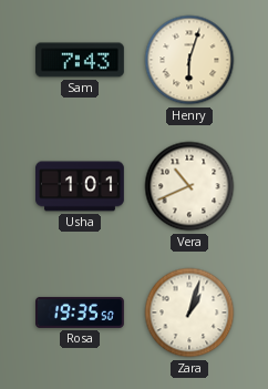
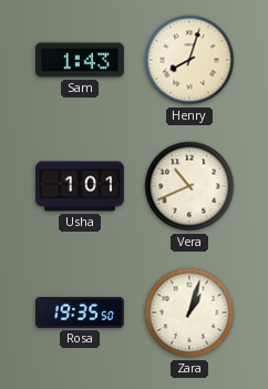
Sam: 7:43 -> 1:43 (80, 60)
Henry: 6:03 -> 8:03 (189, 60)
